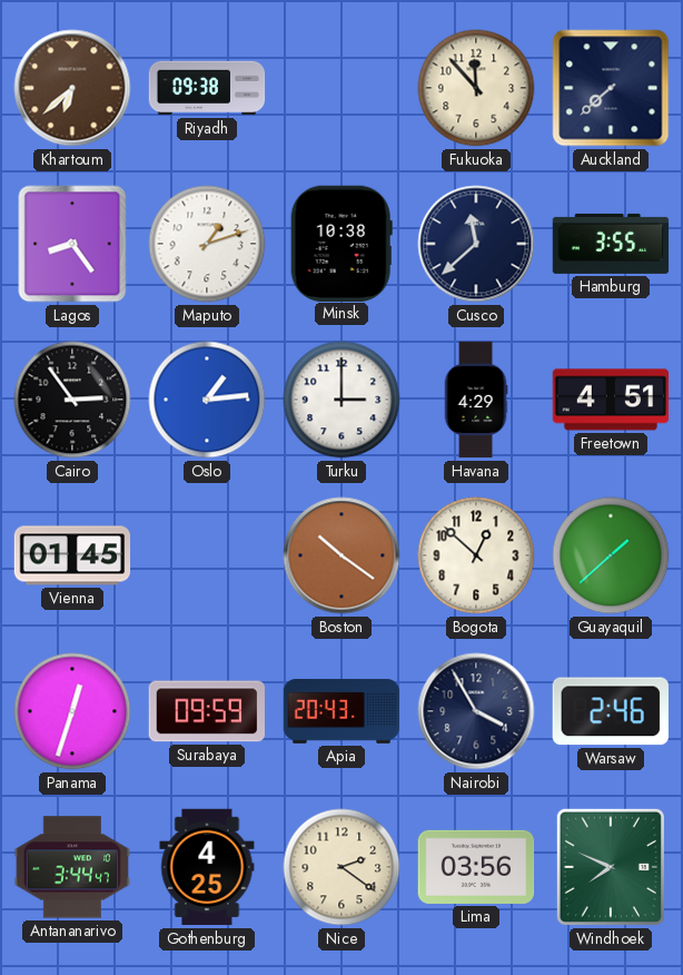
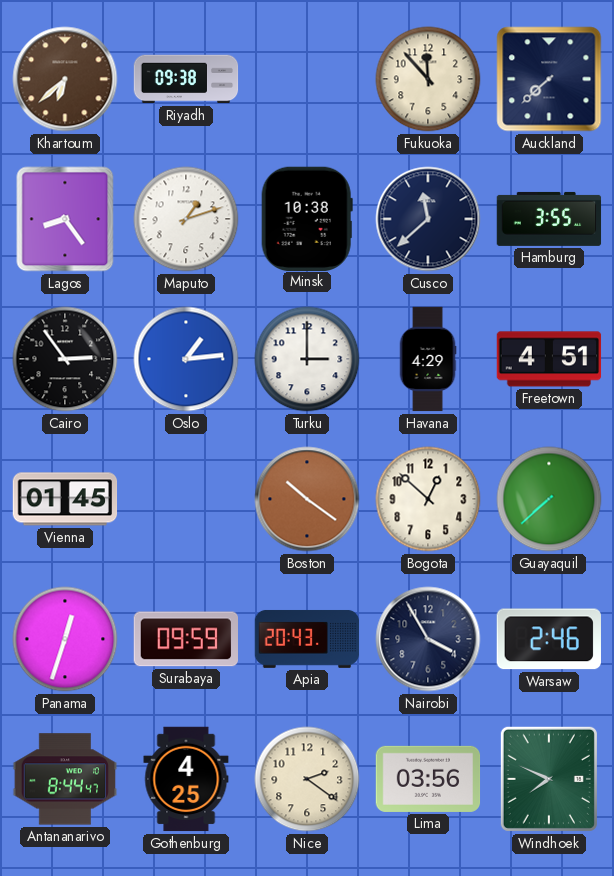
Guayaquil: 1:38 -> 7:38 (549, 499)
Antananarivo: 3:44 -> 8:44 (65, 779)
